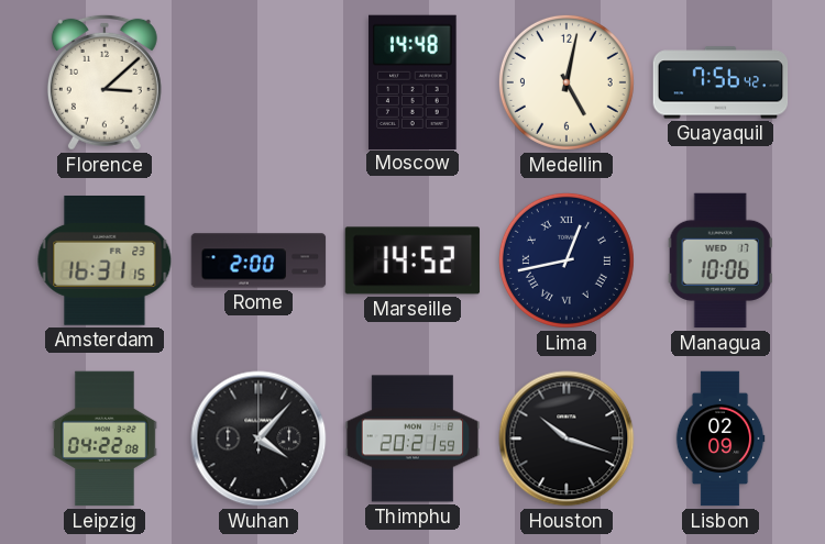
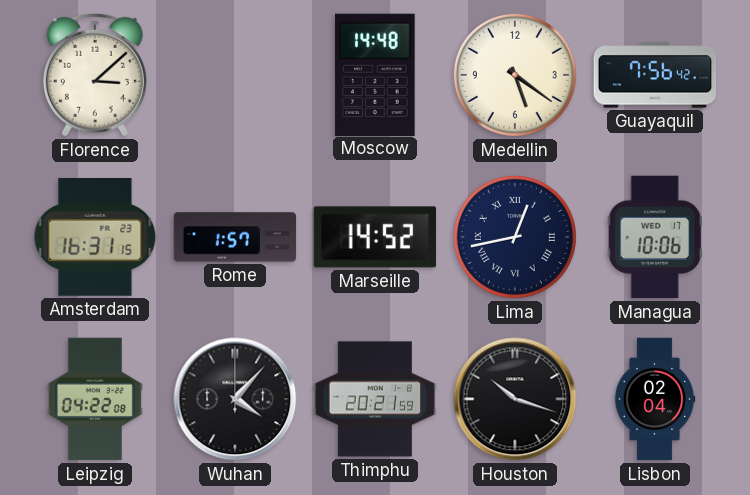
Medellin: 5:02 -> 5:21 (515, 75)
Rome: 2:00 -> 1:57 (235, 237)
Lisbon: 02:09 -> 02:04 (655, 399)
